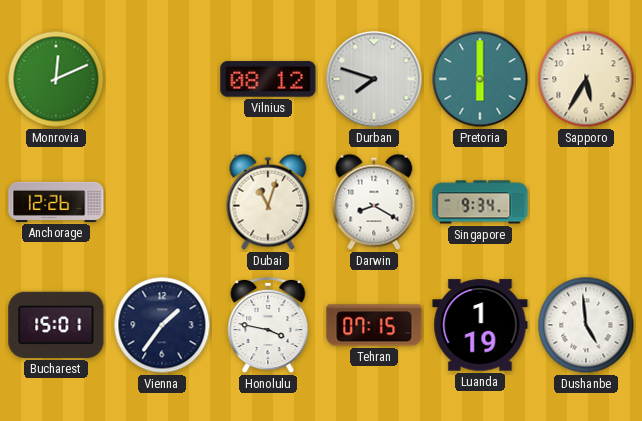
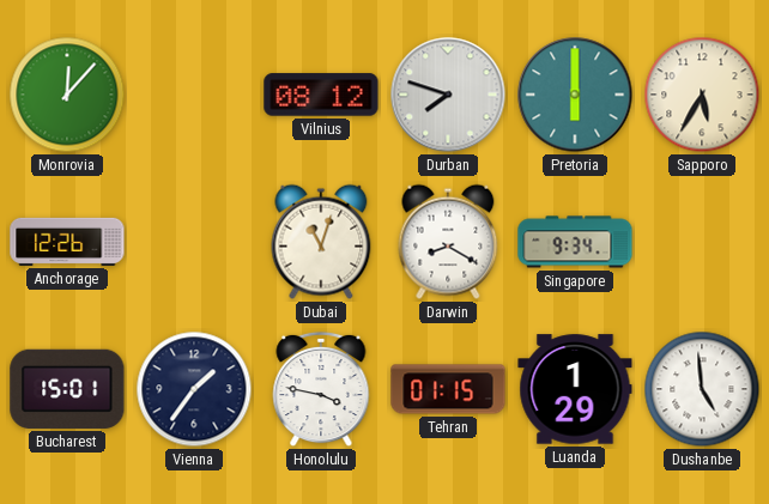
Monrovia: 12:11 -> 12:07 (67, 95)
Tehran: 07:15 -> 01:15 (448, 389)
Luanda: 1:19 -> 1:29 (575, 389)
